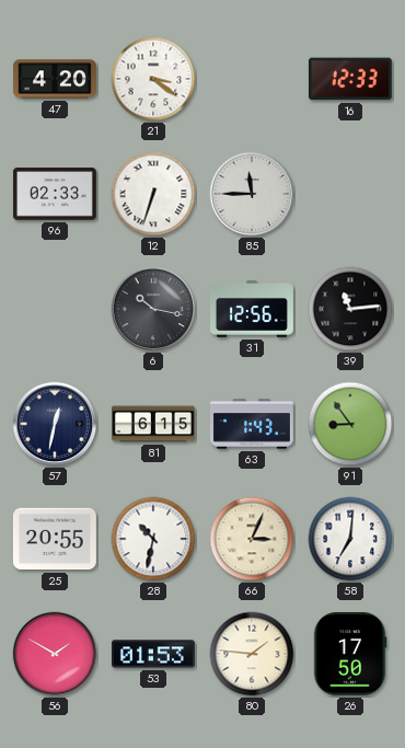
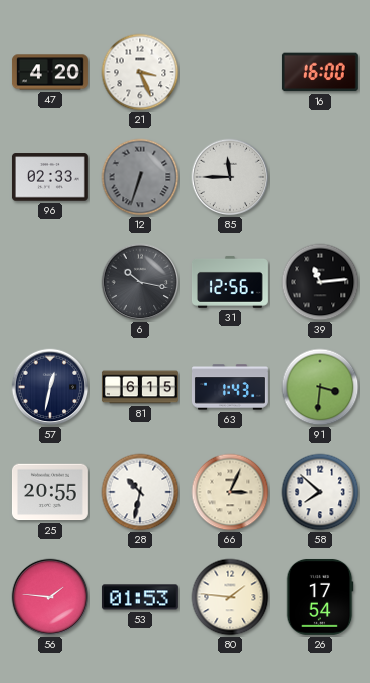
21: 3:21 -> 3:26 (140, 72)
16: 12:33 -> 16:00 (320, 72)
12 dial: white -> grey (140, 177)
91: 8:54 -> 3:31 (320, 387)
58: 7:01 -> 7:52 (320, 492)
56: 1:50 -> 1:46 (50, 597)
26: 17:50 -> 17:54 (320, 597)
